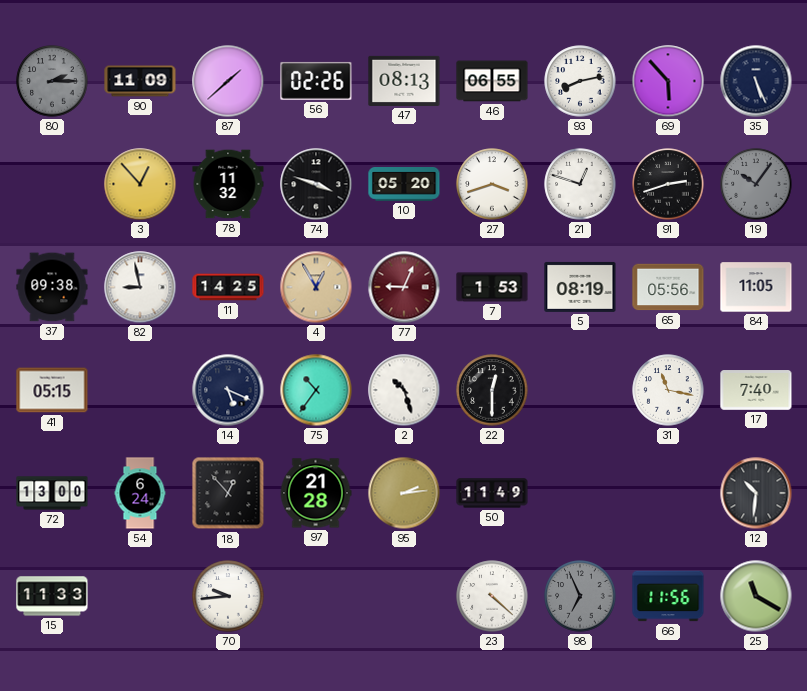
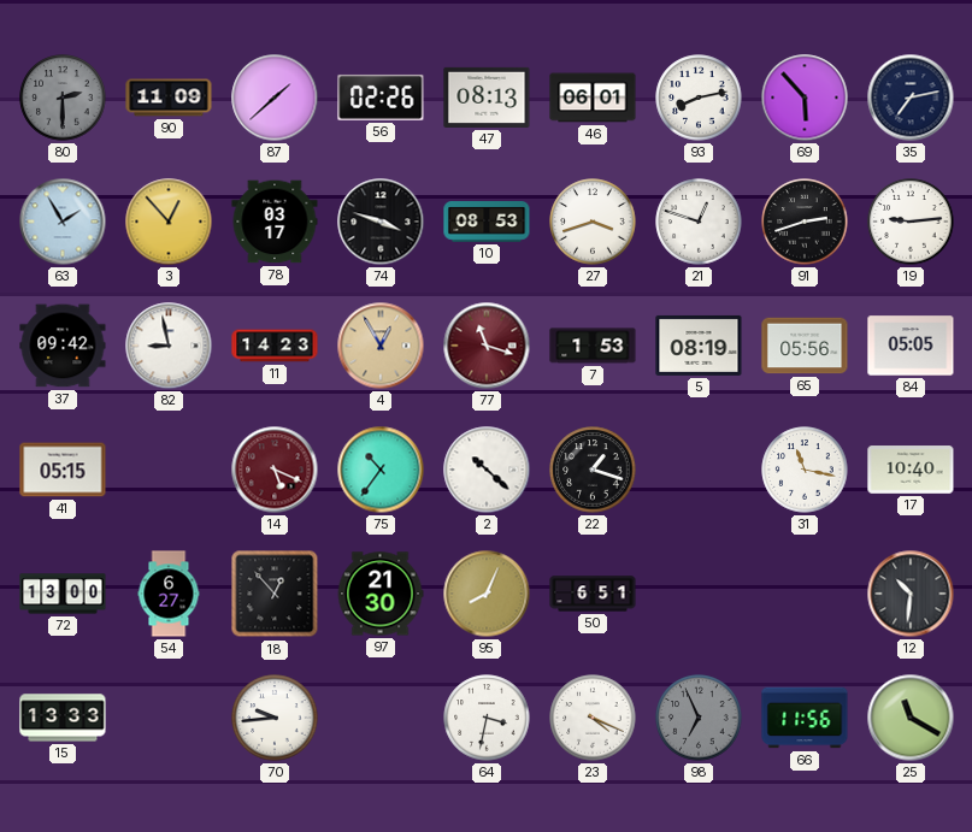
80: 2:15 -> 2:30 (63, 98)
46: 06:55 -> 06:01 (593, 98)
35: 5:26 -> 7:13 (911, 98)
63: none -> 1:55 (63, 222)
78: 11:32 -> 03:17 (275, 222)
10: 05:20 -> 08:53 (487, 223)
19: 10:06 -> 9:14 (911, 222)
19 dial: grey -> white (911, 222)
37: 09:38 -> 09:42 (63, 346)
11: 14:25 -> 14:23 (275, 346)
77: 9:04 -> 11:18 (487, 346)
84: 11:05 -> 05:05 (911, 346)
14 dial: navy -> burgundy (275, 470)
2: 10:27 -> 10:22 (487, 470)
22: 12:30 -> 1:18 (593, 470)
17: 7:40 -> 10:40 (911, 470)
54: 6:24 -> 6:27 (169, 594)
97: 21:28 -> 21:30 (381, 594)
95: 2:14 -> 8:04 (487, 594)
50: 11:49 -> 6:51 (593, 594)
15: 11:33 -> 13:33 (63, 718)
64: none -> 3:32 (487, 718)
23: 4:22 -> 4:19 (593, 718)
